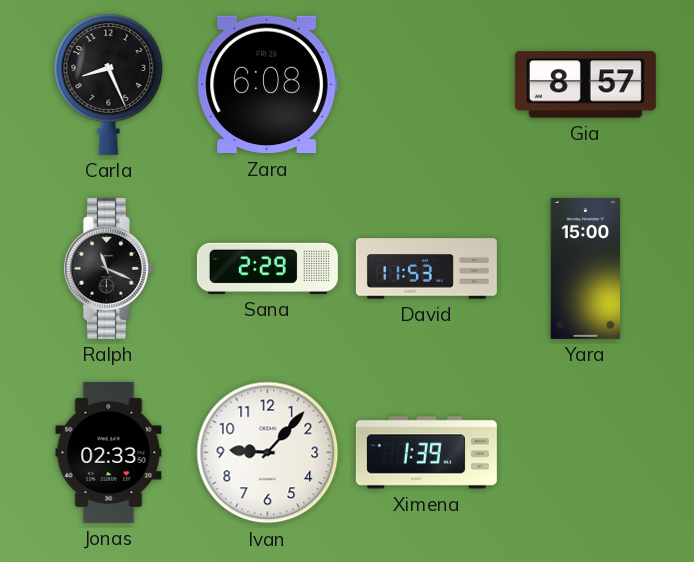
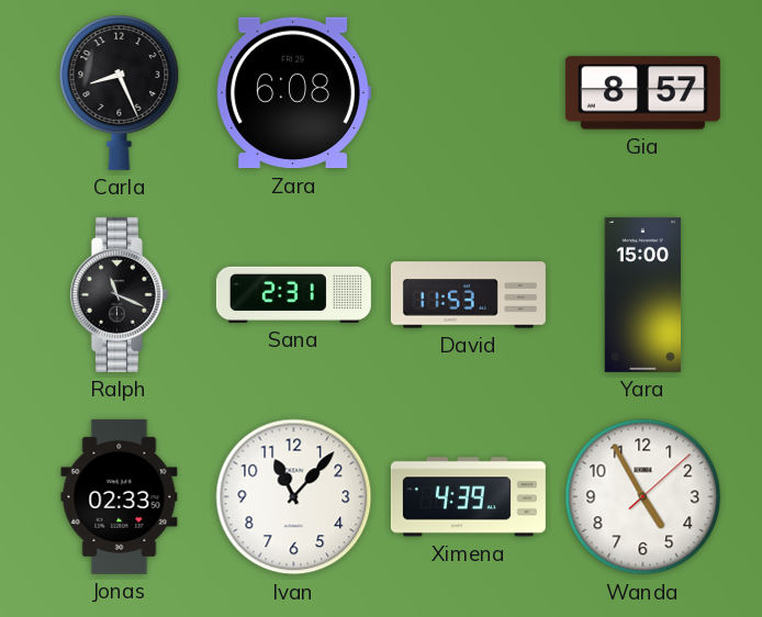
Sana: 2:29 -> 2:31 (293, 294)
Ivan: 9:07 -> 11:07 (294, 497)
Ximena: 1:39 -> 4:39 (468, 497)
Wanda: none -> 4:55 (643, 497)
